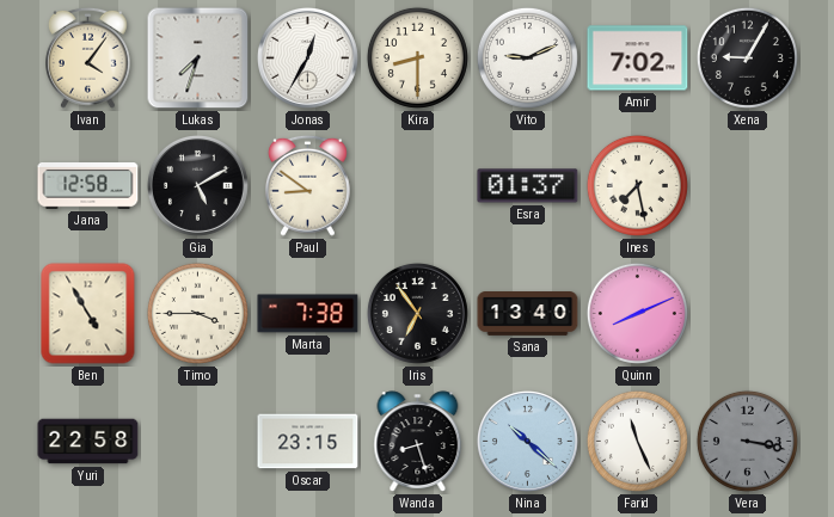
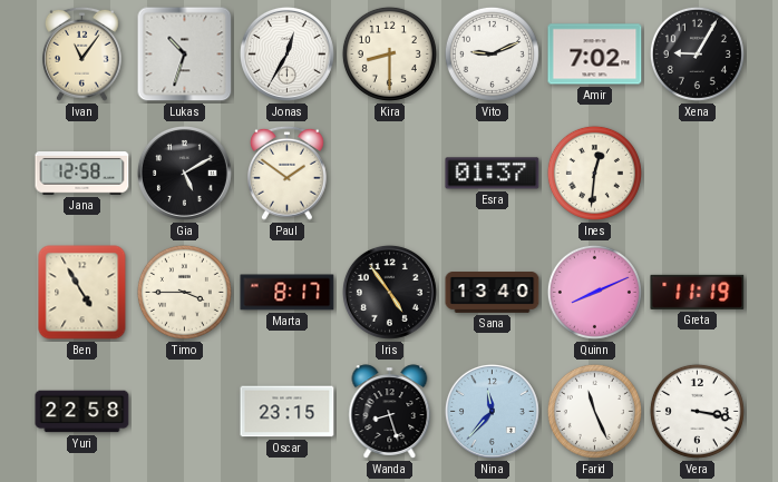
Ivan: 4:06 -> 11:06 (82, 53)
Lukas: 7:33 -> 10:33 (185, 55)
Paul: 8:51 -> 1:51 (288, 173)
Ines: 7:28 -> 12:31 (594, 173)
Marta: 7:38 -> 8:17 (288, 293)
Iris: 6:54 -> 4:54 (389, 292)
Greta: none -> 11:19 (698, 292)
Nina: 10:22 -> 11:37 (492, 411)
Vera dial: grey -> white (697, 411)
